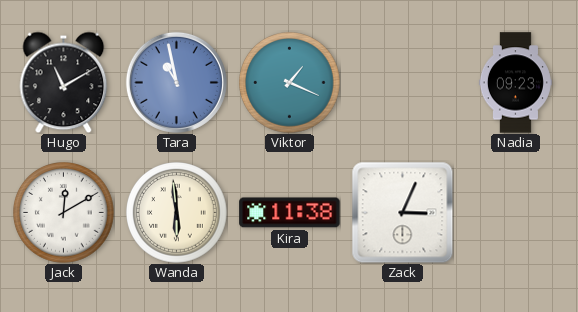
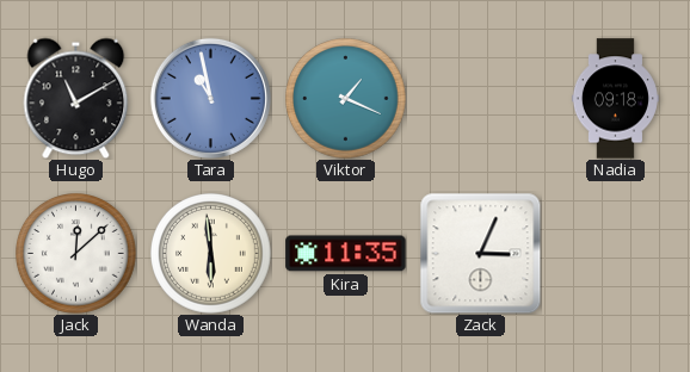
Nadia: 09:23 -> 09:18 (615, 99)
Jack: 12:10 -> 12:08 (76, 254)
Kira: 11:38 -> 11:35 (346, 254)
